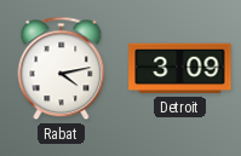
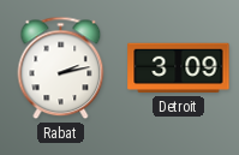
Rabat: 4:13 -> 2:13 (61, 68)
